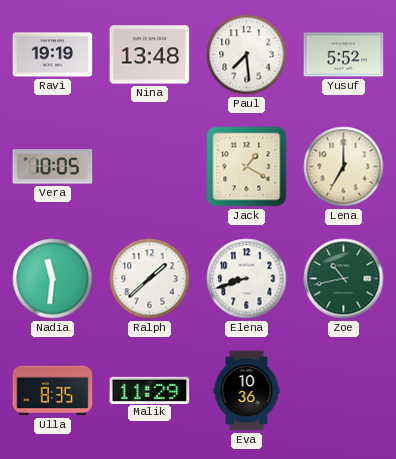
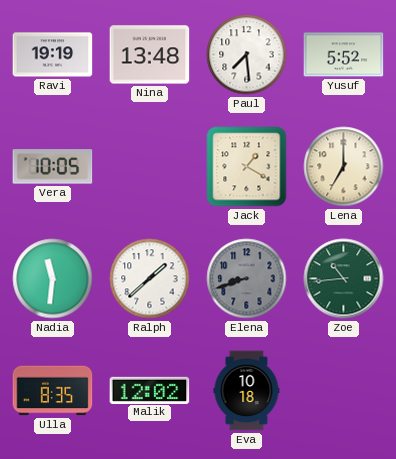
Elena dial: white -> grey (247, 279)
Zoe: 10:43 -> 10:44 (344, 279)
Malik: 11:29 -> 12:02 (150, 390)
Eva: 10:36 -> 10:18 (247, 391)
